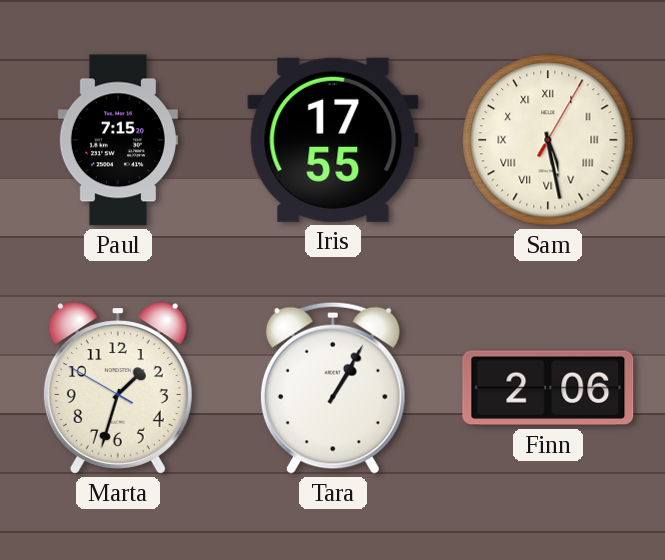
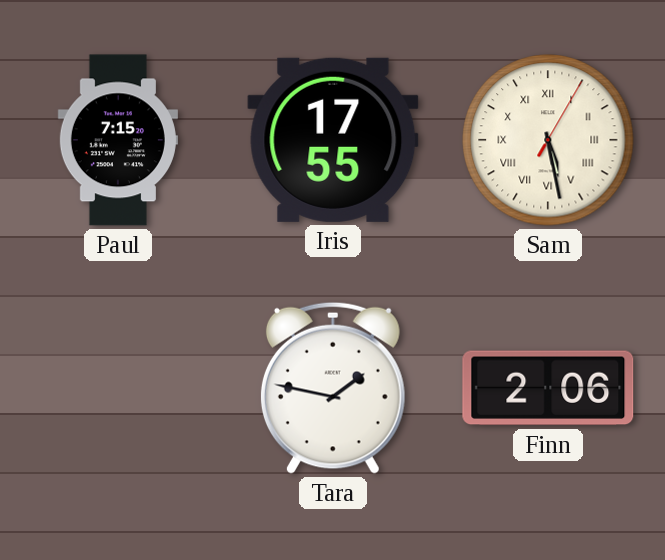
Marta: 1:32 -> none (118, 388)
Tara: 1:05 -> 1:47 (333, 388)
